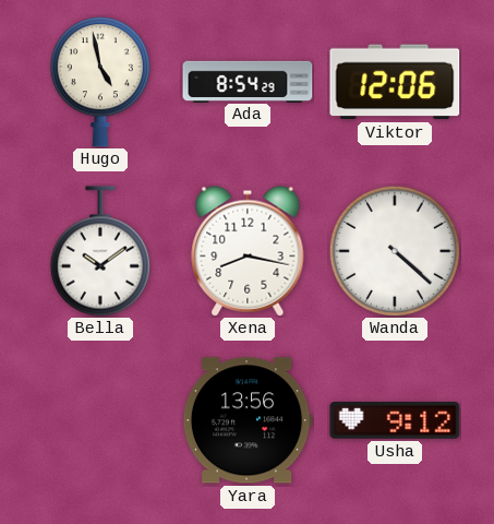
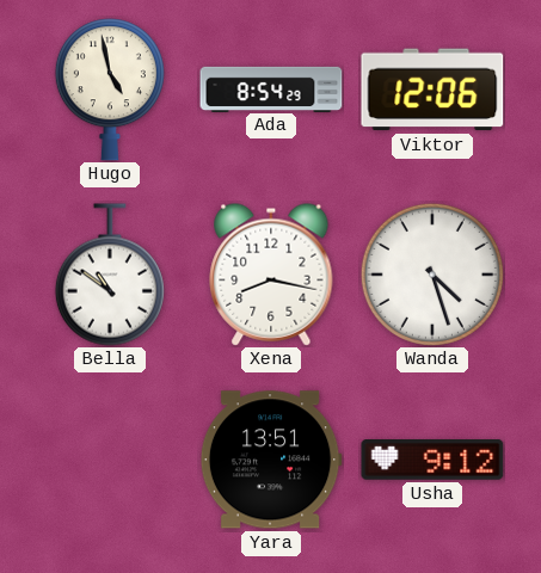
Bella: 10:09 -> 10:51 (110, 275)
Wanda: 4:22 -> 4:27 (432, 275)
Yara: 13:56 -> 13:51 (271, 460)
